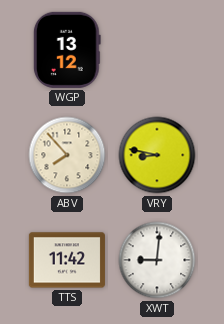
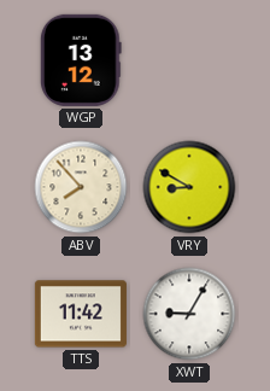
VRY: 8:47 -> 8:50 (189, 187)
XWT: 9:01 -> 9:05 (189, 314)
